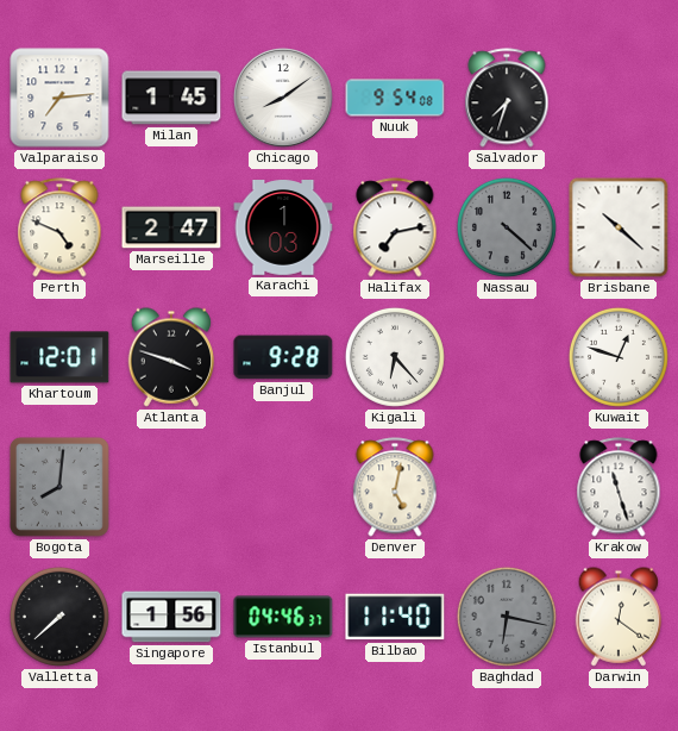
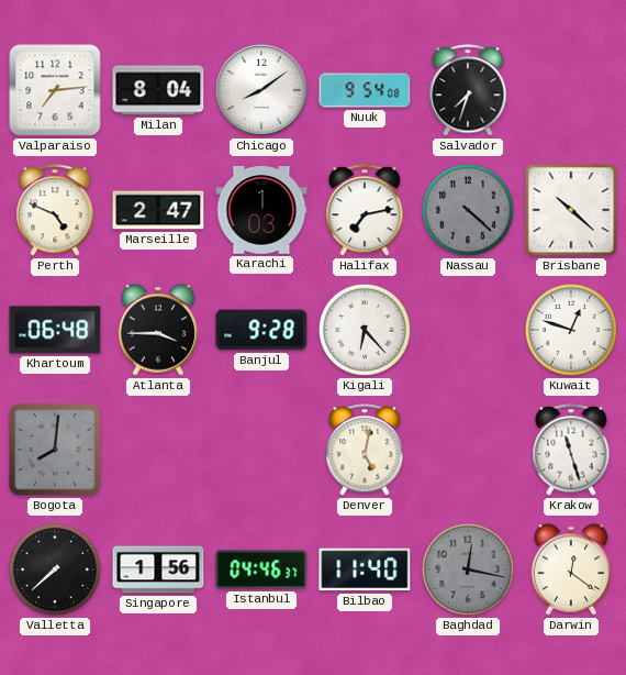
Milan: 1:45 -> 8:04 (158, 90)
Khartoum: 12:01 -> 06:48 (55, 330)
Atlanta: 3:48 -> 3:45 (158, 330)
Baghdad: 6:17 -> 12:17 (468, 569)
